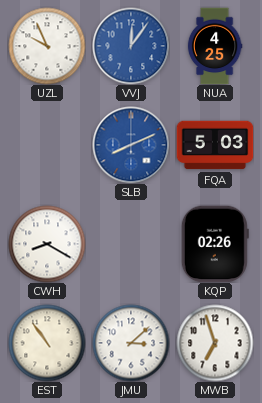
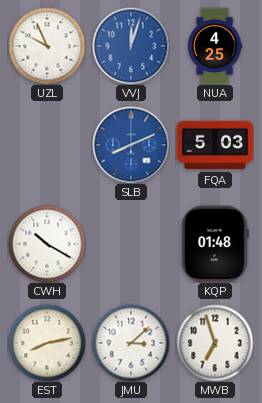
VVJ: 12:06 -> 12:03 (131, 46)
CWH: 8:20 -> 10:20 (47, 244)
KQP: 02:26 -> 01:48 (215, 244)
EST: 10:54 -> 8:13 (47, 343)
